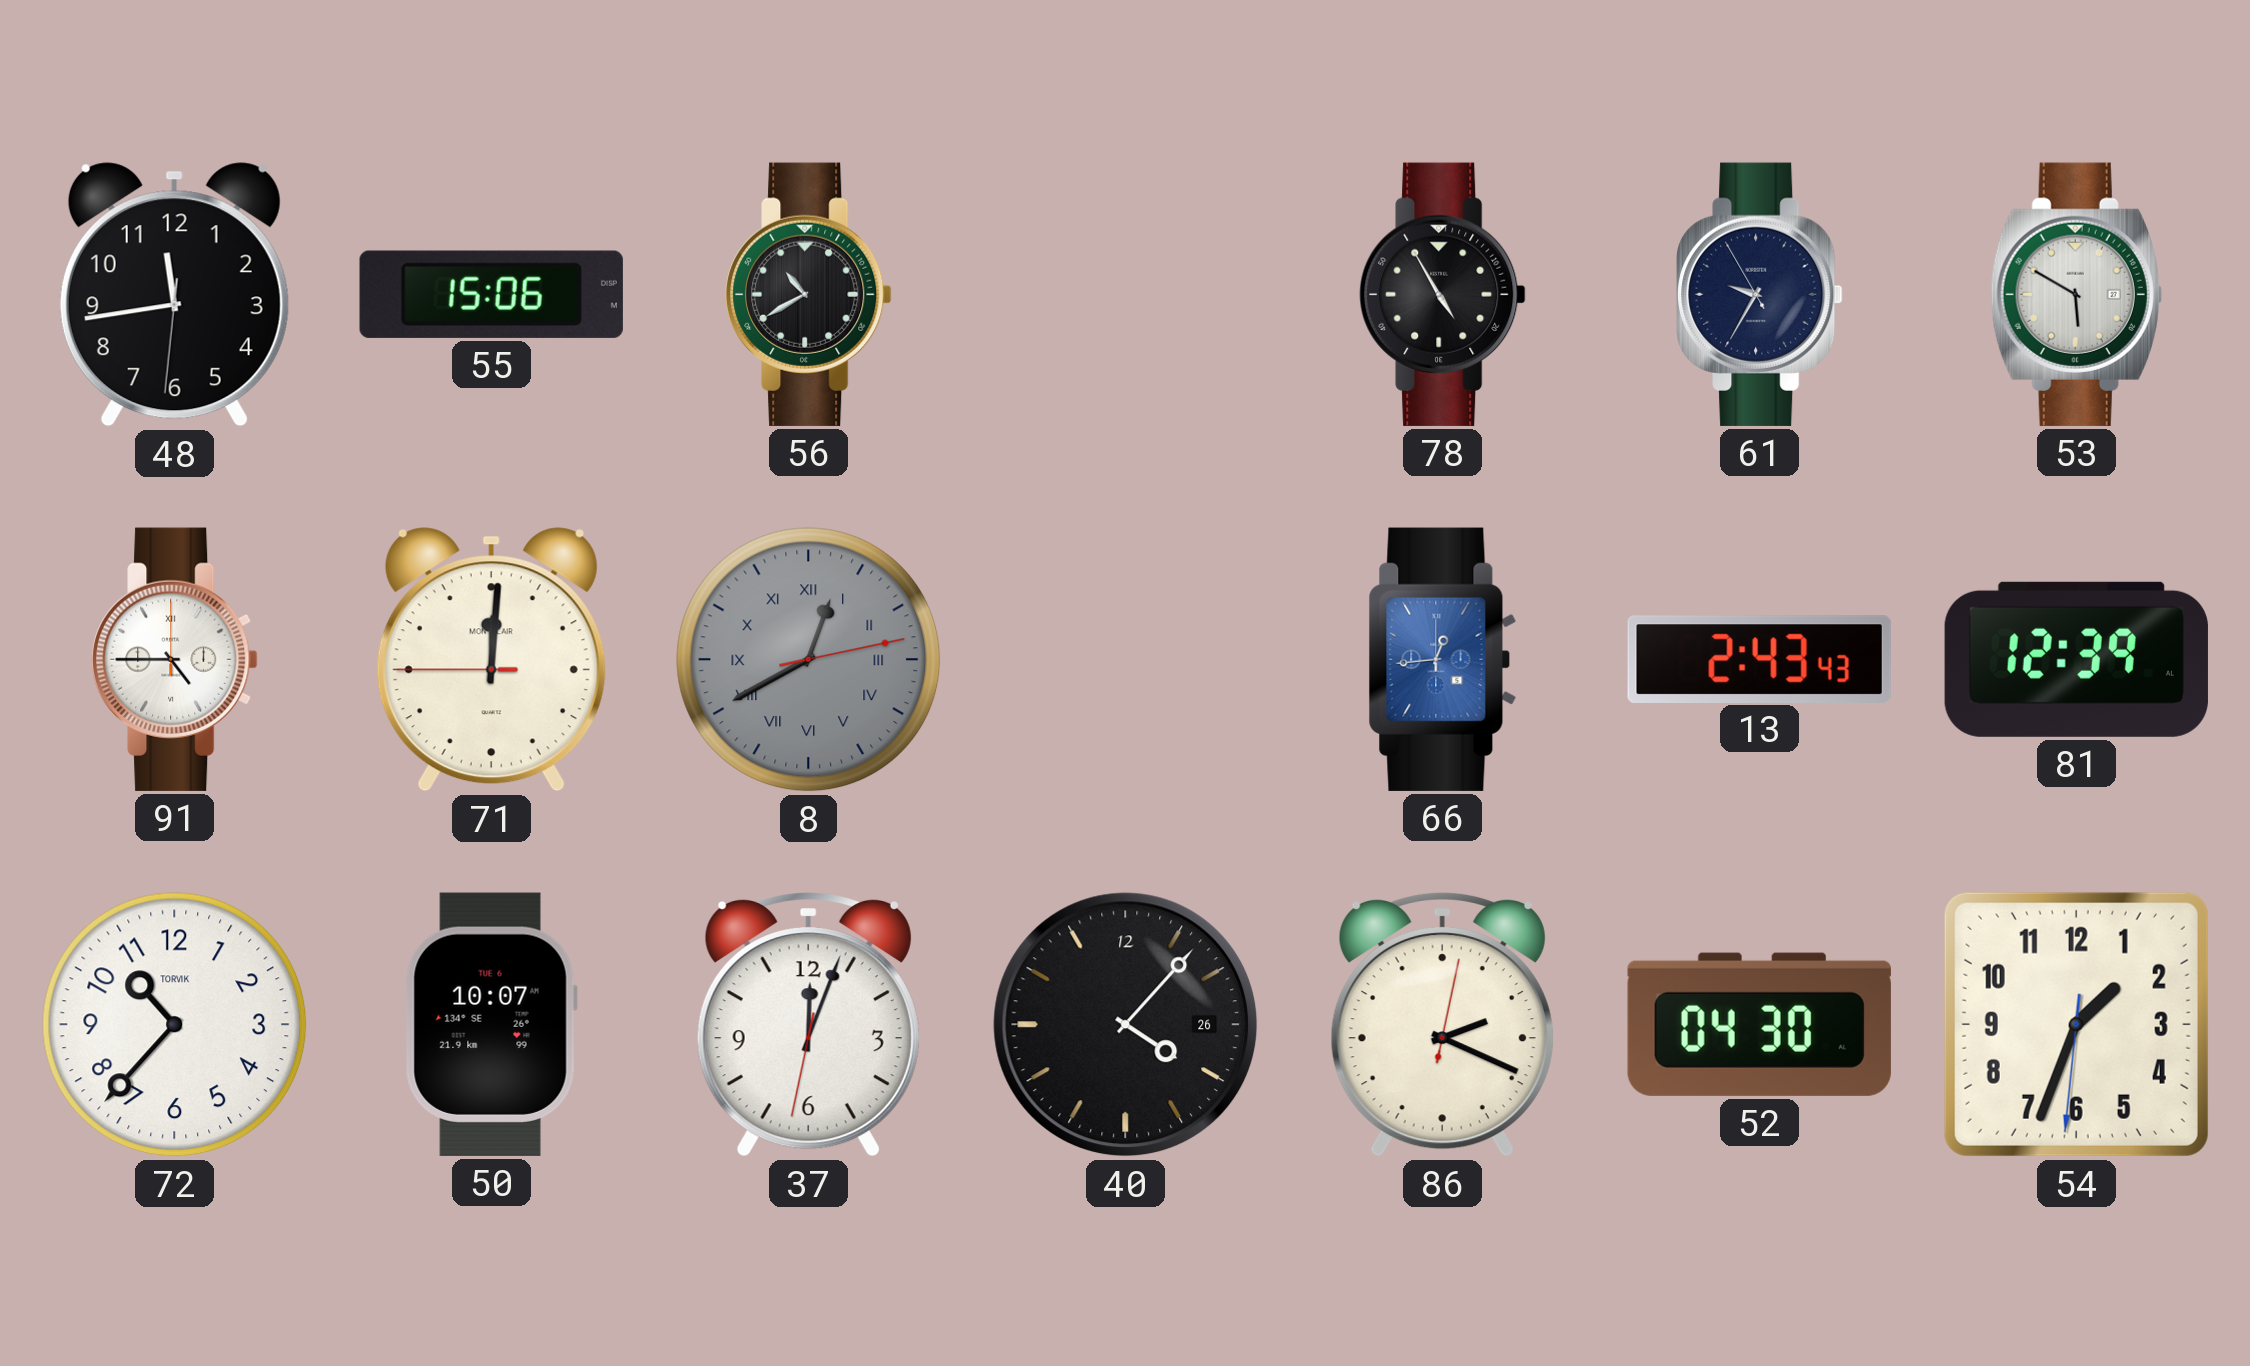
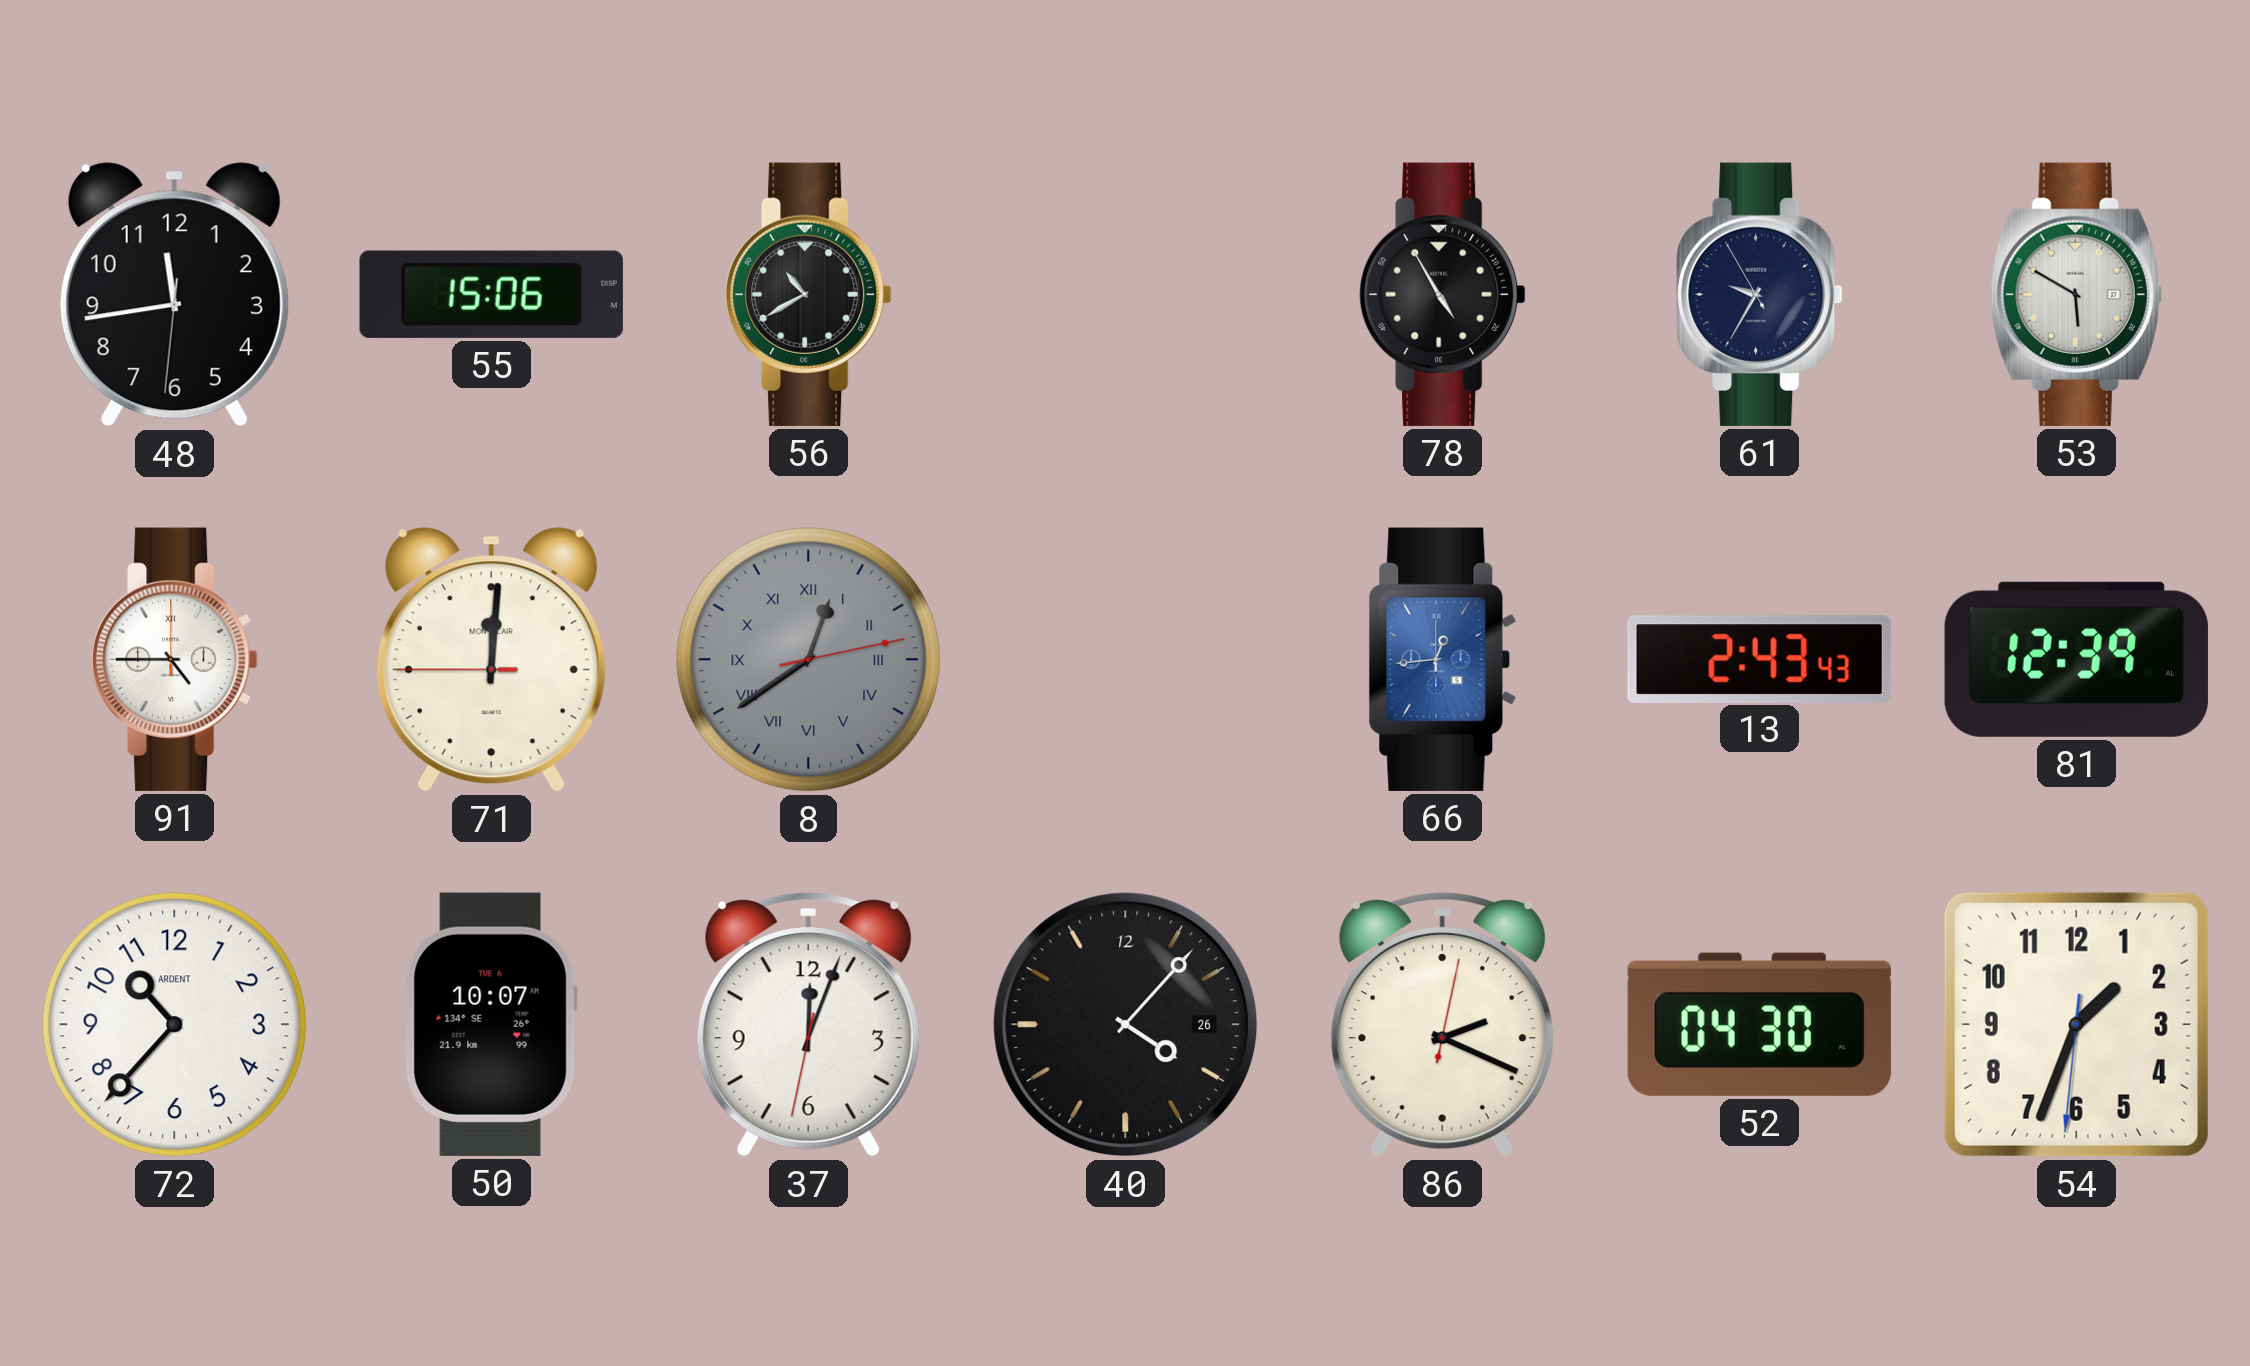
8: 12:40 -> 12:39 (809, 660)
72 brand: TORVIK -> ARDENT (175, 1025)
